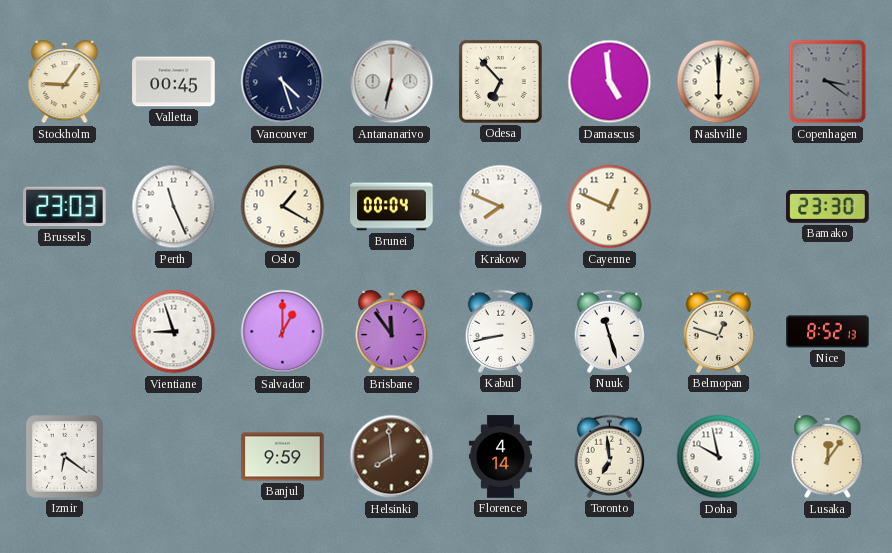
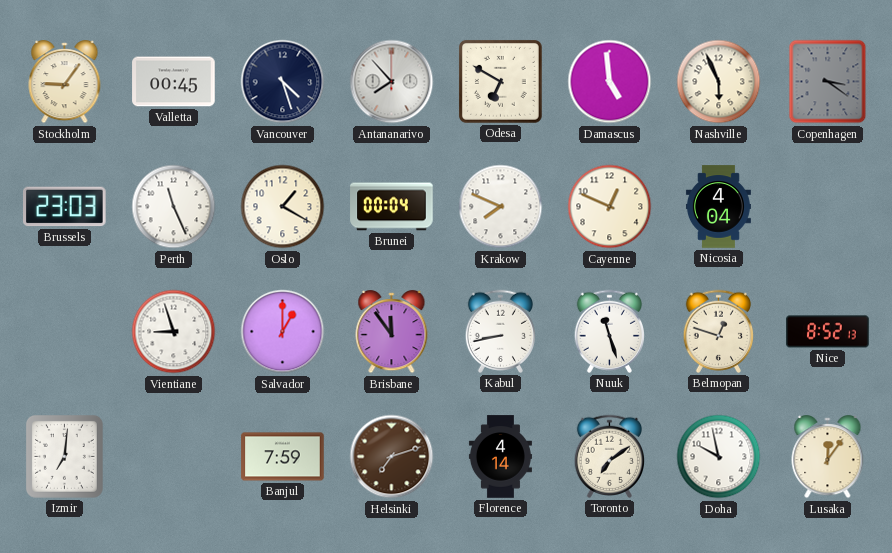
Antananarivo: 6:32 -> 7:53 (392, 82)
Odesa: 6:53 -> 6:50 (500, 81)
Nashville: 6:00 -> 5:56 (719, 82)
Nicosia: none -> 4:04 (718, 207)
Bamako: 23:30 -> none (828, 207)
Izmir: 6:21 -> 7:01 (64, 457)
Banjul: 9:59 -> 7:59 (283, 457)
Helsinki: 7:59 -> 7:12 (392, 457)
Toronto: 6:59 -> 7:09 (609, 456)
